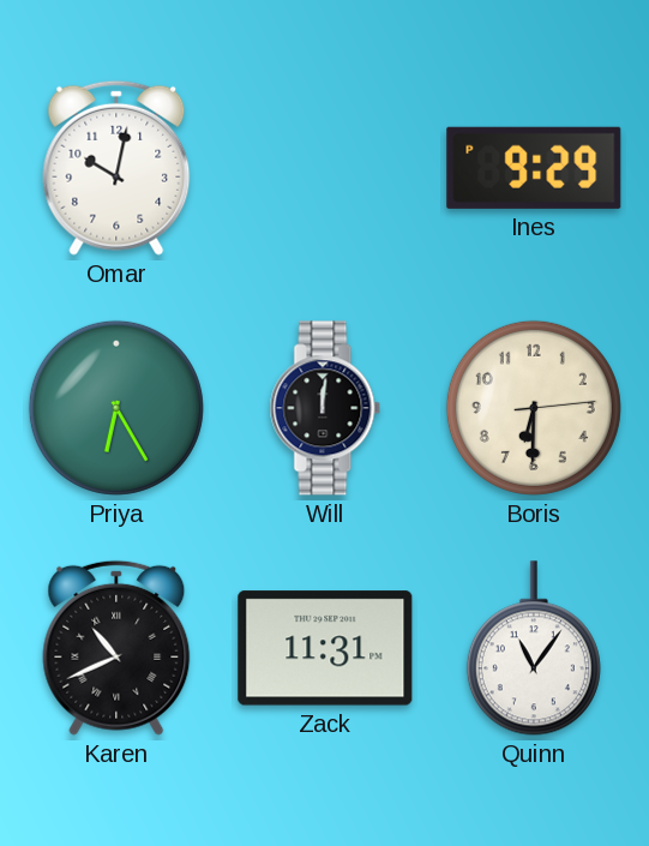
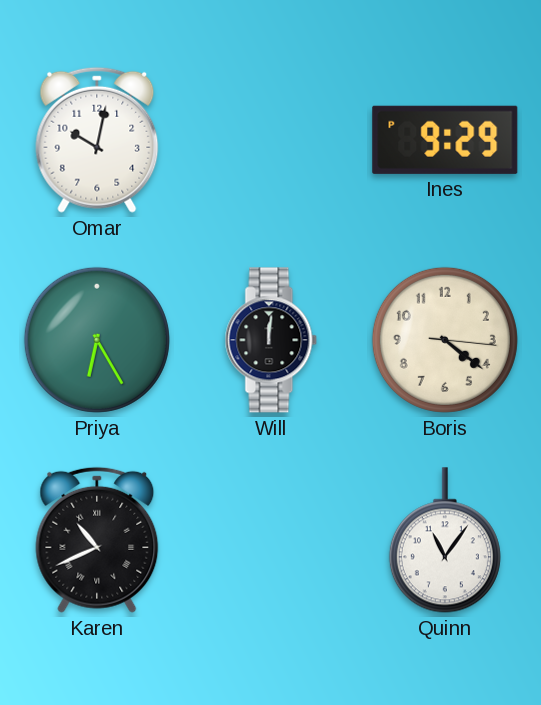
Boris: 6:30 -> 4:21 (445, 340)
Zack: 11:31 -> none (325, 648)
